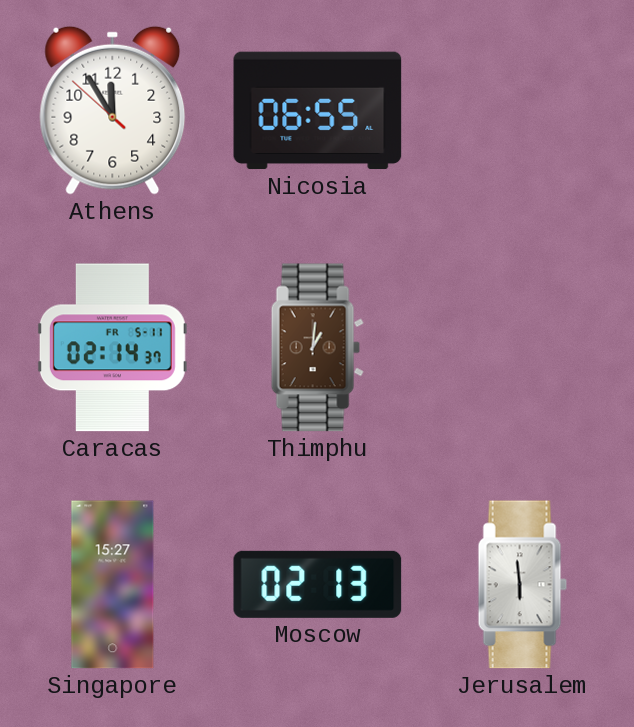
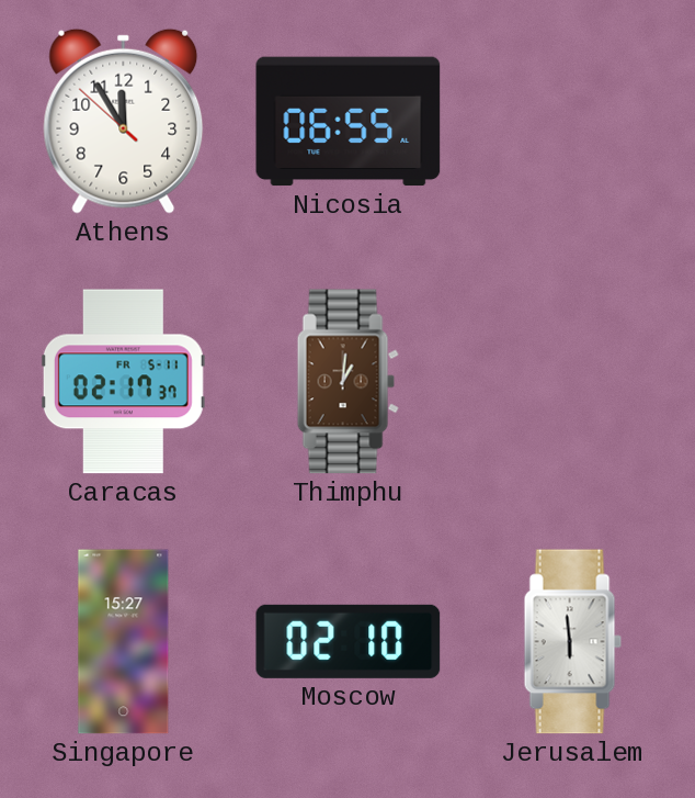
Caracas: 02:14 -> 02:17 (123, 382)
Moscow: 02:13 -> 02:10 (349, 641)
